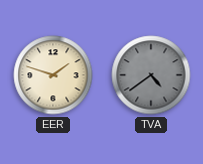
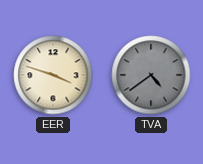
EER: 1:48 -> 3:48 (53, 75)
